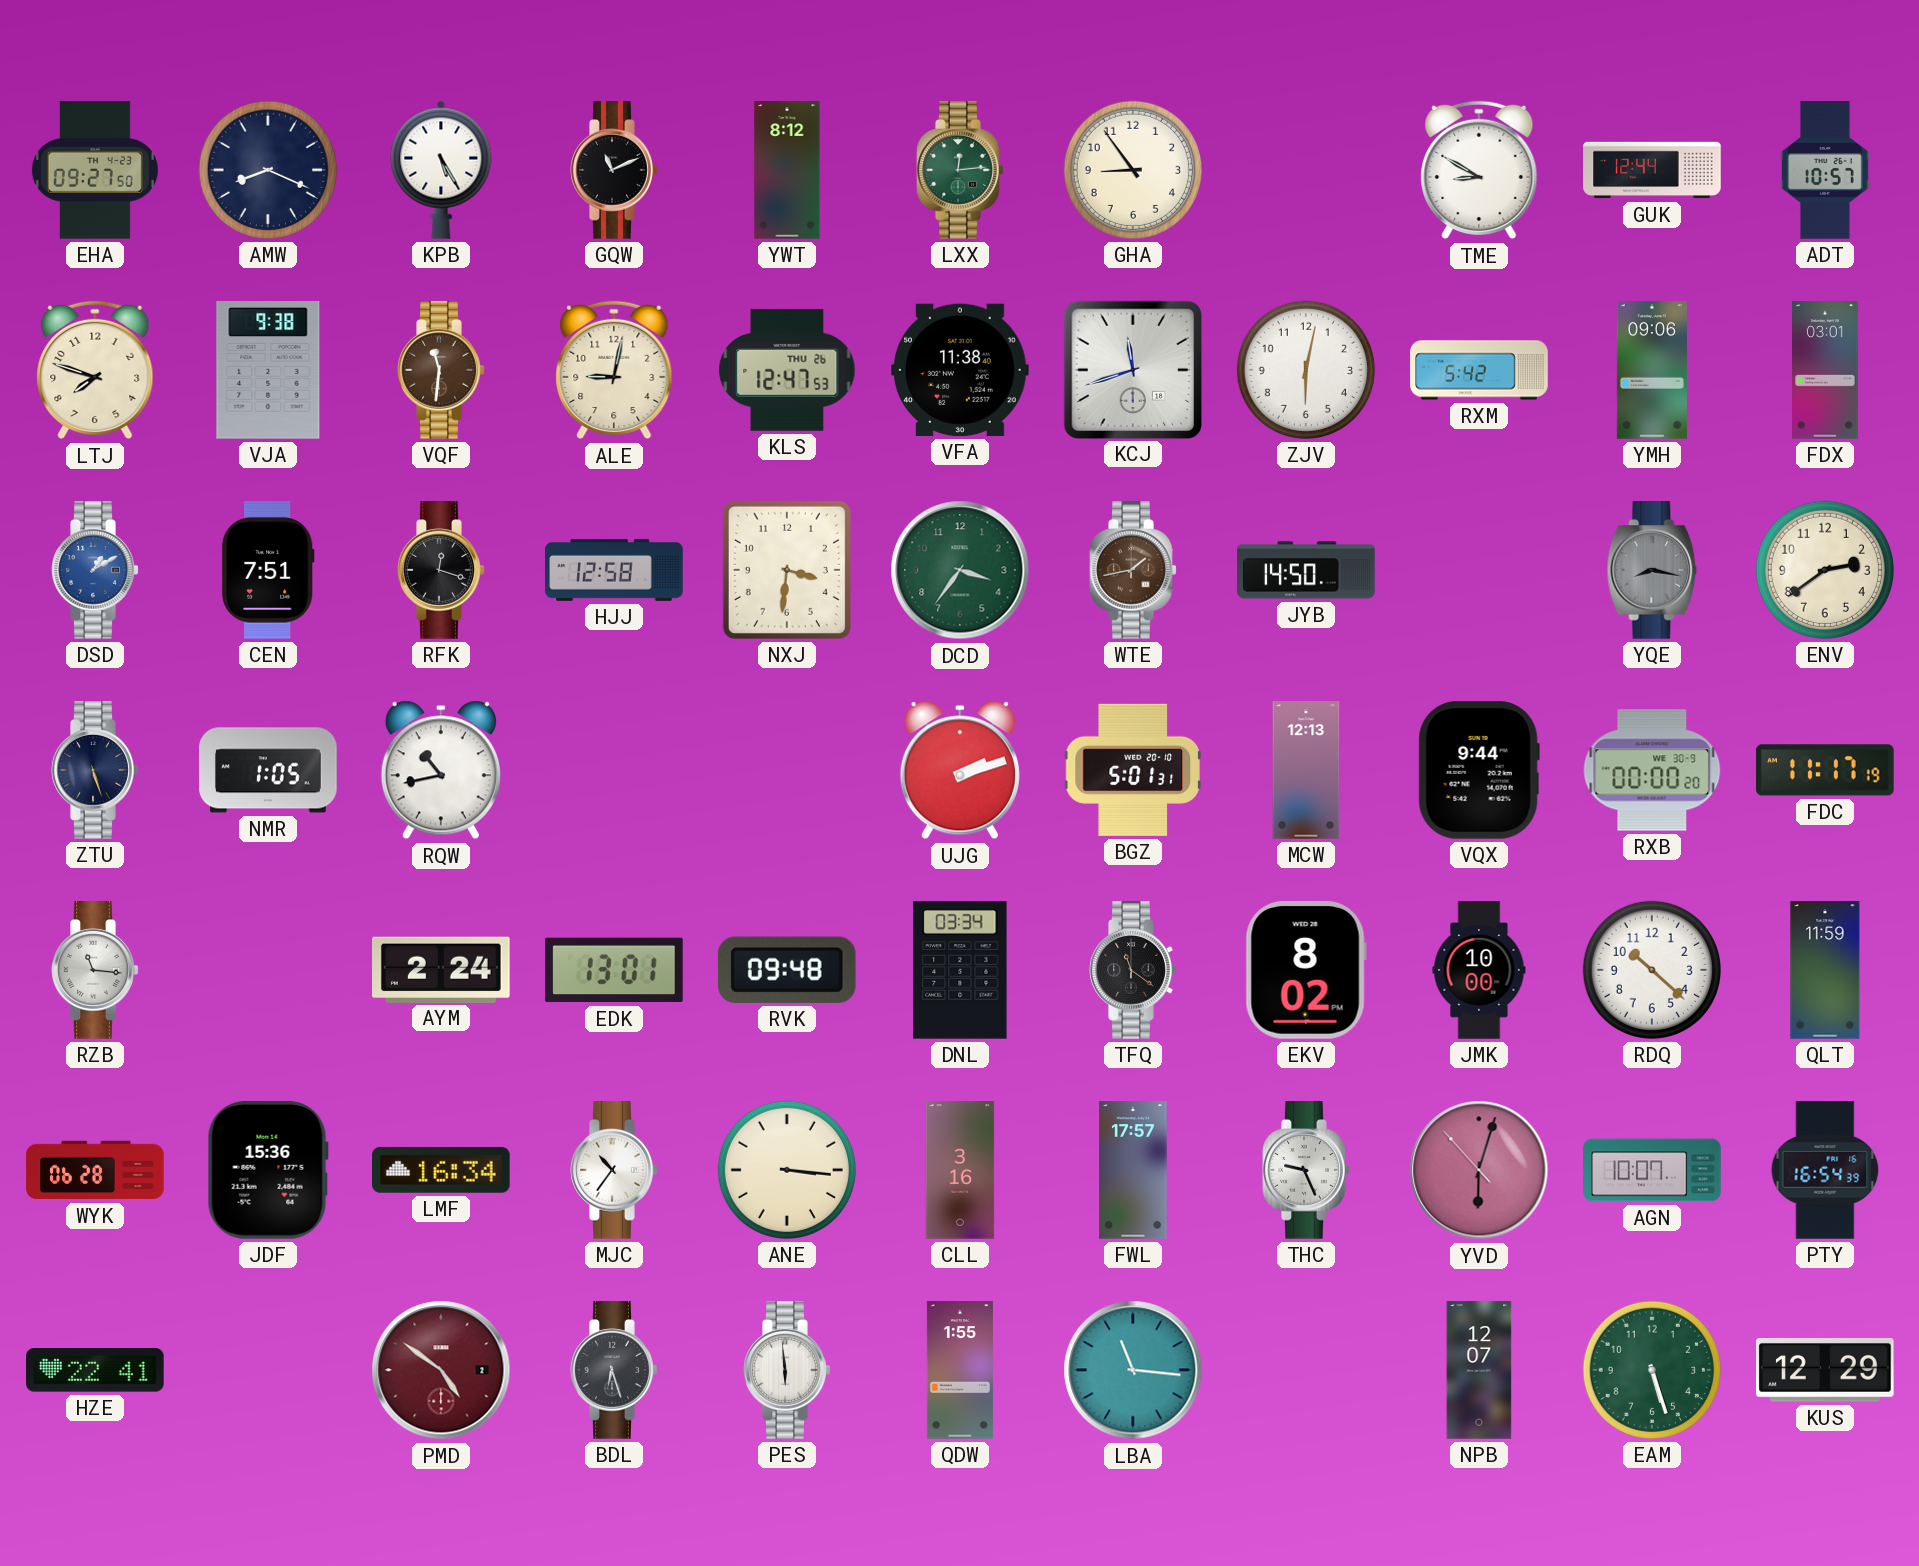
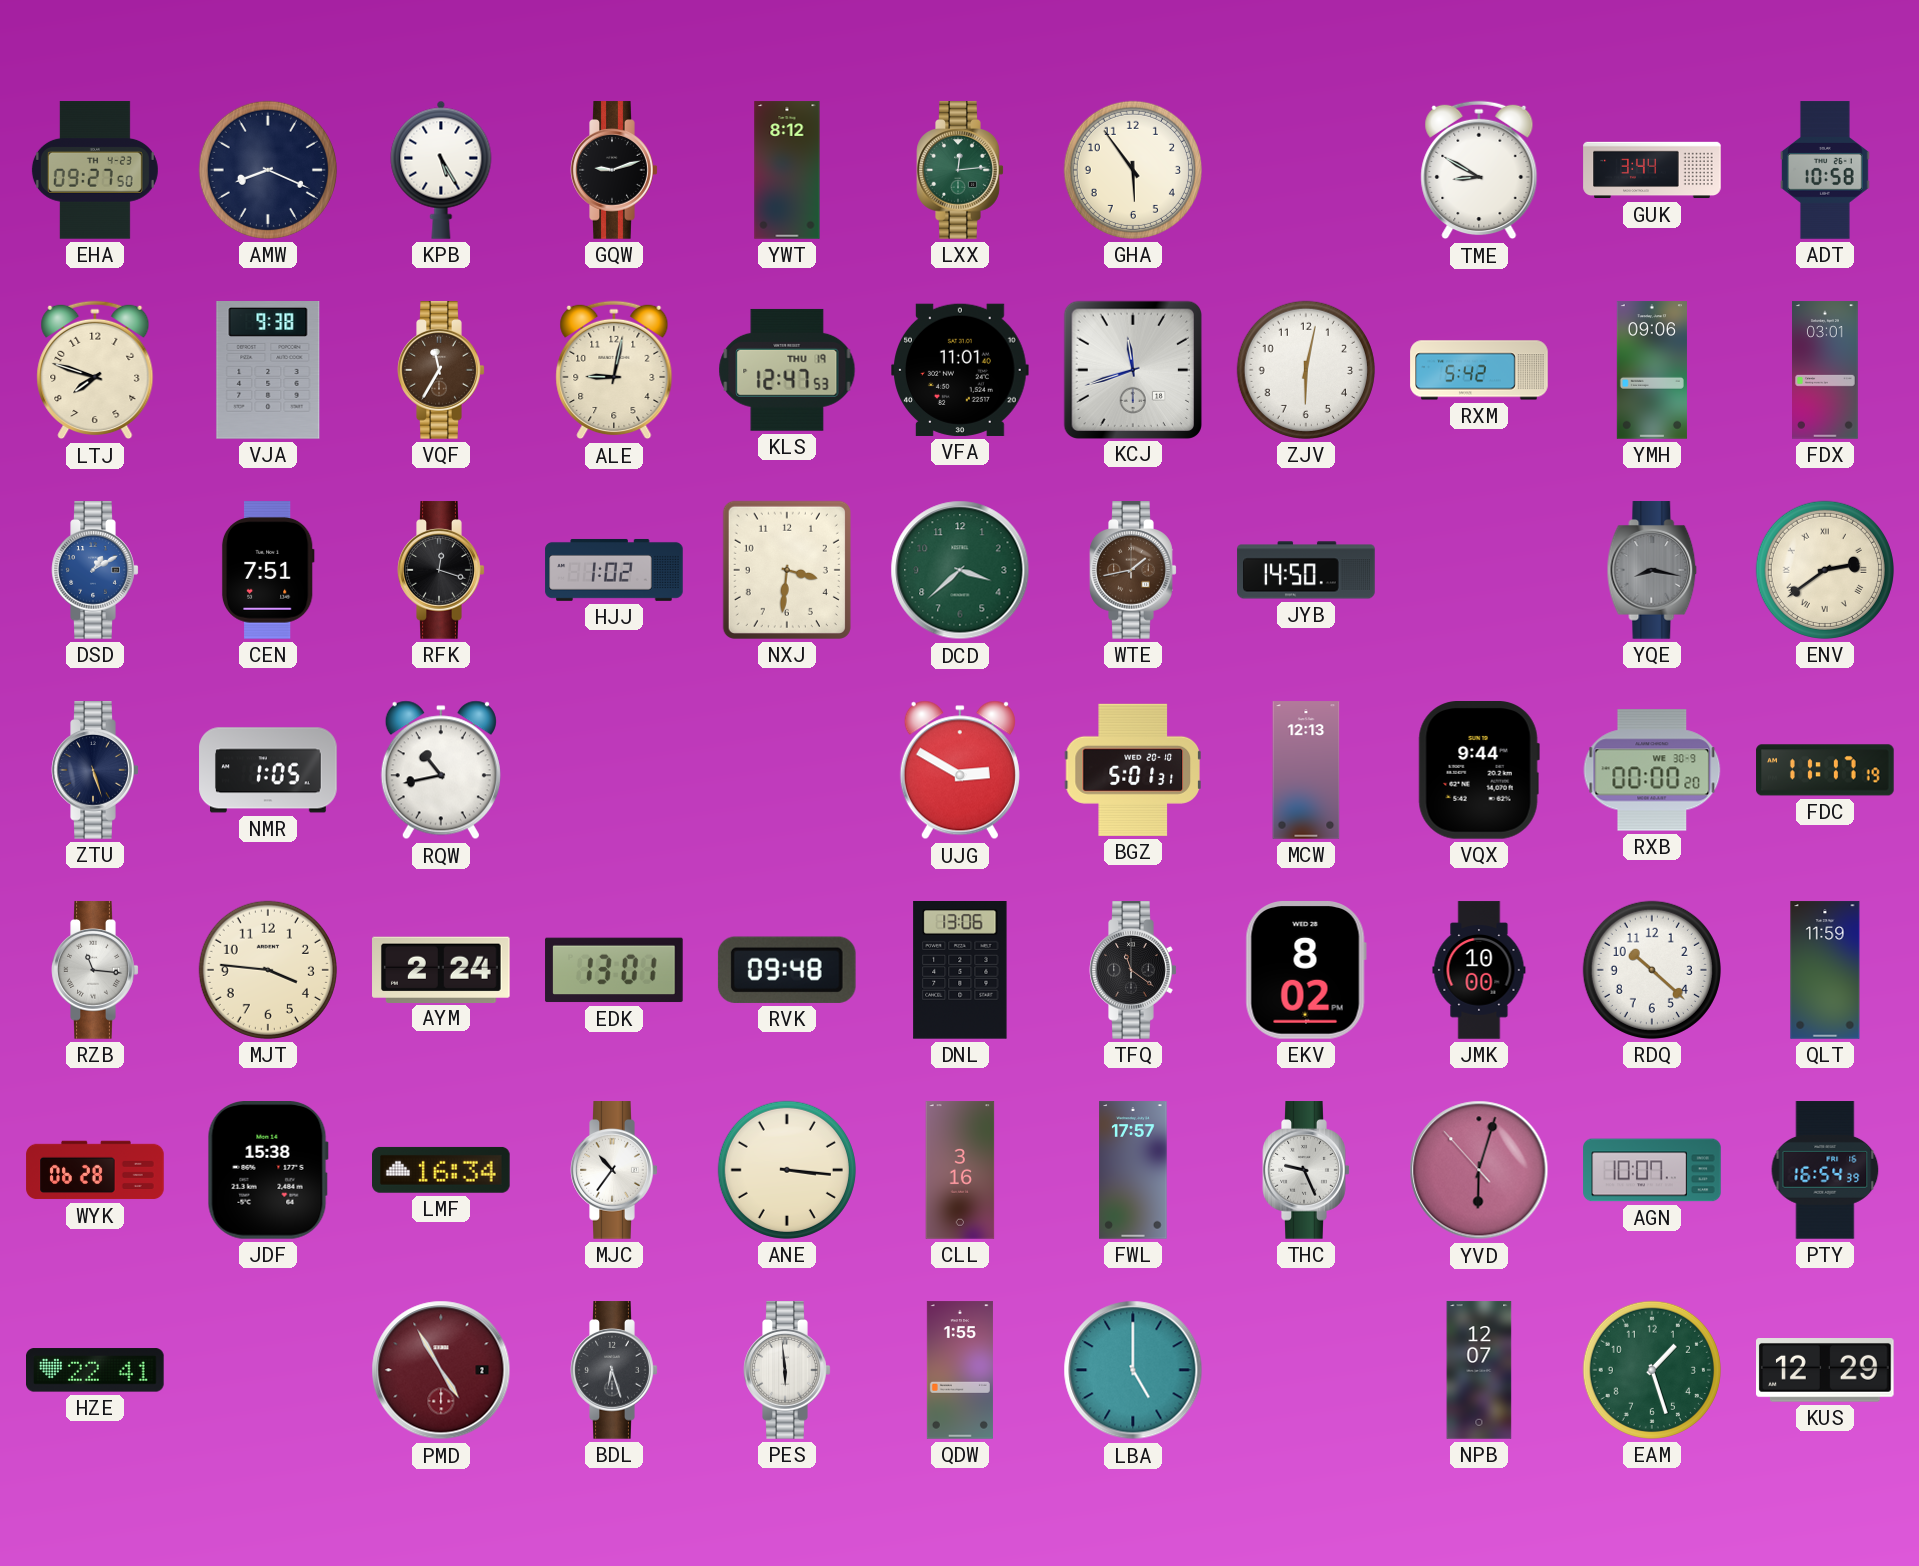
GQW: 11:11 -> 9:12 (614, 170)
GHA: 8:54 -> 5:54 (1133, 170)
GUK: 12:44 -> 3:44 (1652, 170)
ADT: 10:57 -> 10:58 (1826, 170)
VQF: 11:31 -> 11:35 (441, 370)
KLS date: THU 26 -> THU 19 (787, 370)
VFA: 11:38 -> 11:01 (961, 370)
HJJ: 12:58 -> 1:02 (614, 570)
DCD: 3:36 -> 3:38 (960, 570)
ENV numerals: Arabic -> Roman (1825, 570)
UJG: 2:12 -> 2:50 (960, 770)
MJT: none -> 3:46 (268, 970)
DNL: 03:34 -> 13:06 (960, 971)
JDF: 15:36 -> 15:38 (268, 1171)
PMD: 4:51 -> 4:55 (441, 1370)
LBA: 11:16 -> 5:00 (1133, 1370)
EAM: 5:27 -> 1:27 (1652, 1370)
